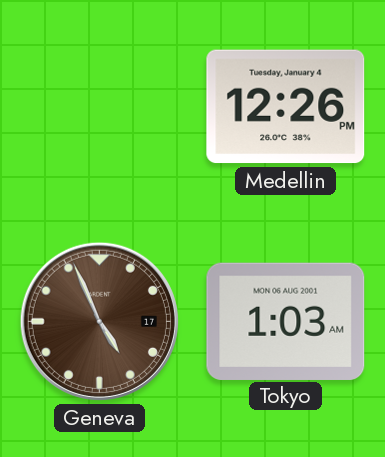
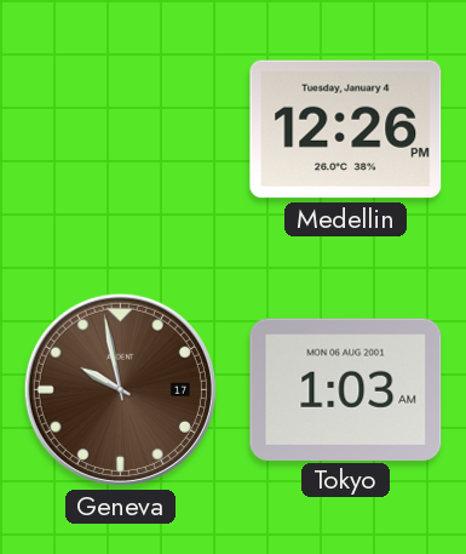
Geneva: 4:56 -> 9:58 (120, 389)
